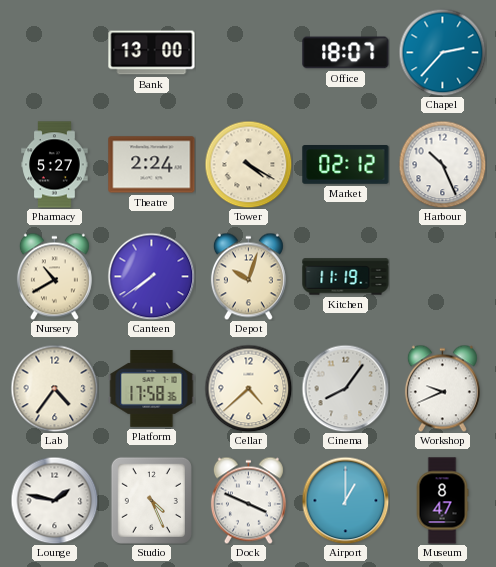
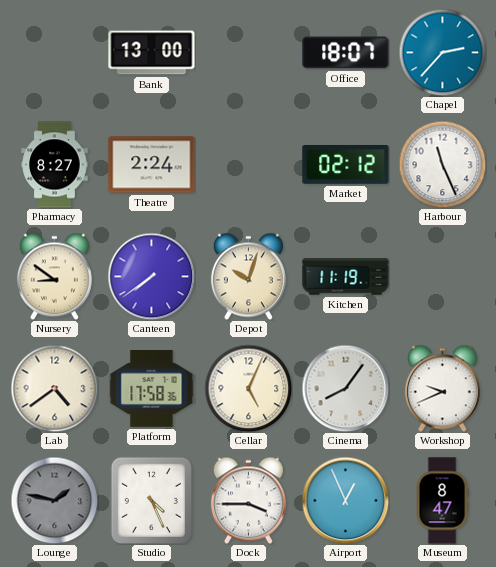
Pharmacy: 5:27 -> 8:27 (55, 165)
Tower: 4:20 -> none (248, 164)
Harbour: 10:26 -> 11:26 (442, 164)
Nursery: 10:40 -> 8:51 (54, 276)
Lab: 4:36 -> 4:39 (54, 388)
Cellar: 4:38 -> 5:04 (248, 388)
Lounge dial: white -> grey (54, 500)
Dock: 3:49 -> 3:45 (248, 500)
Airport: 1:00 -> 12:56 (345, 500)
